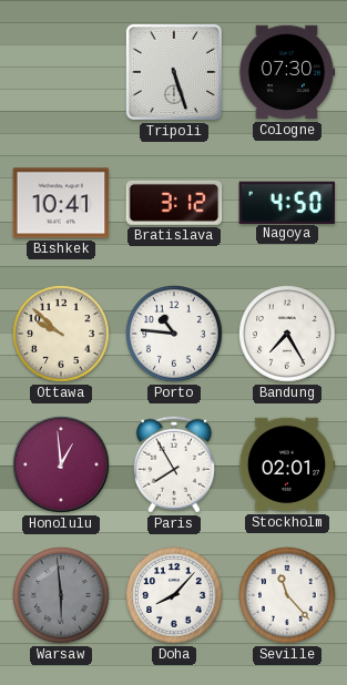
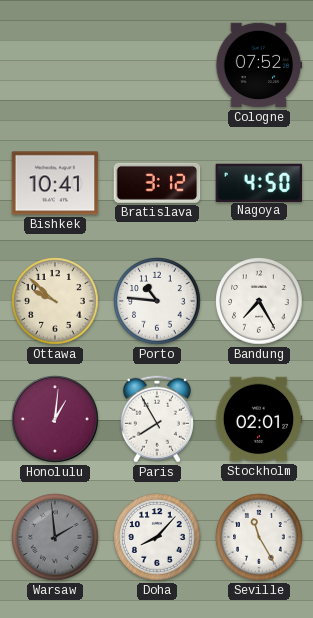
Tripoli: 5:27 -> none (174, 72)
Cologne: 07:30 -> 07:52 (259, 65)
Honolulu: 12:59 -> 1:01 (55, 419)
Warsaw: 5:59 -> 1:59 (55, 537)
Seville: 11:23 -> 11:25 (259, 537)
